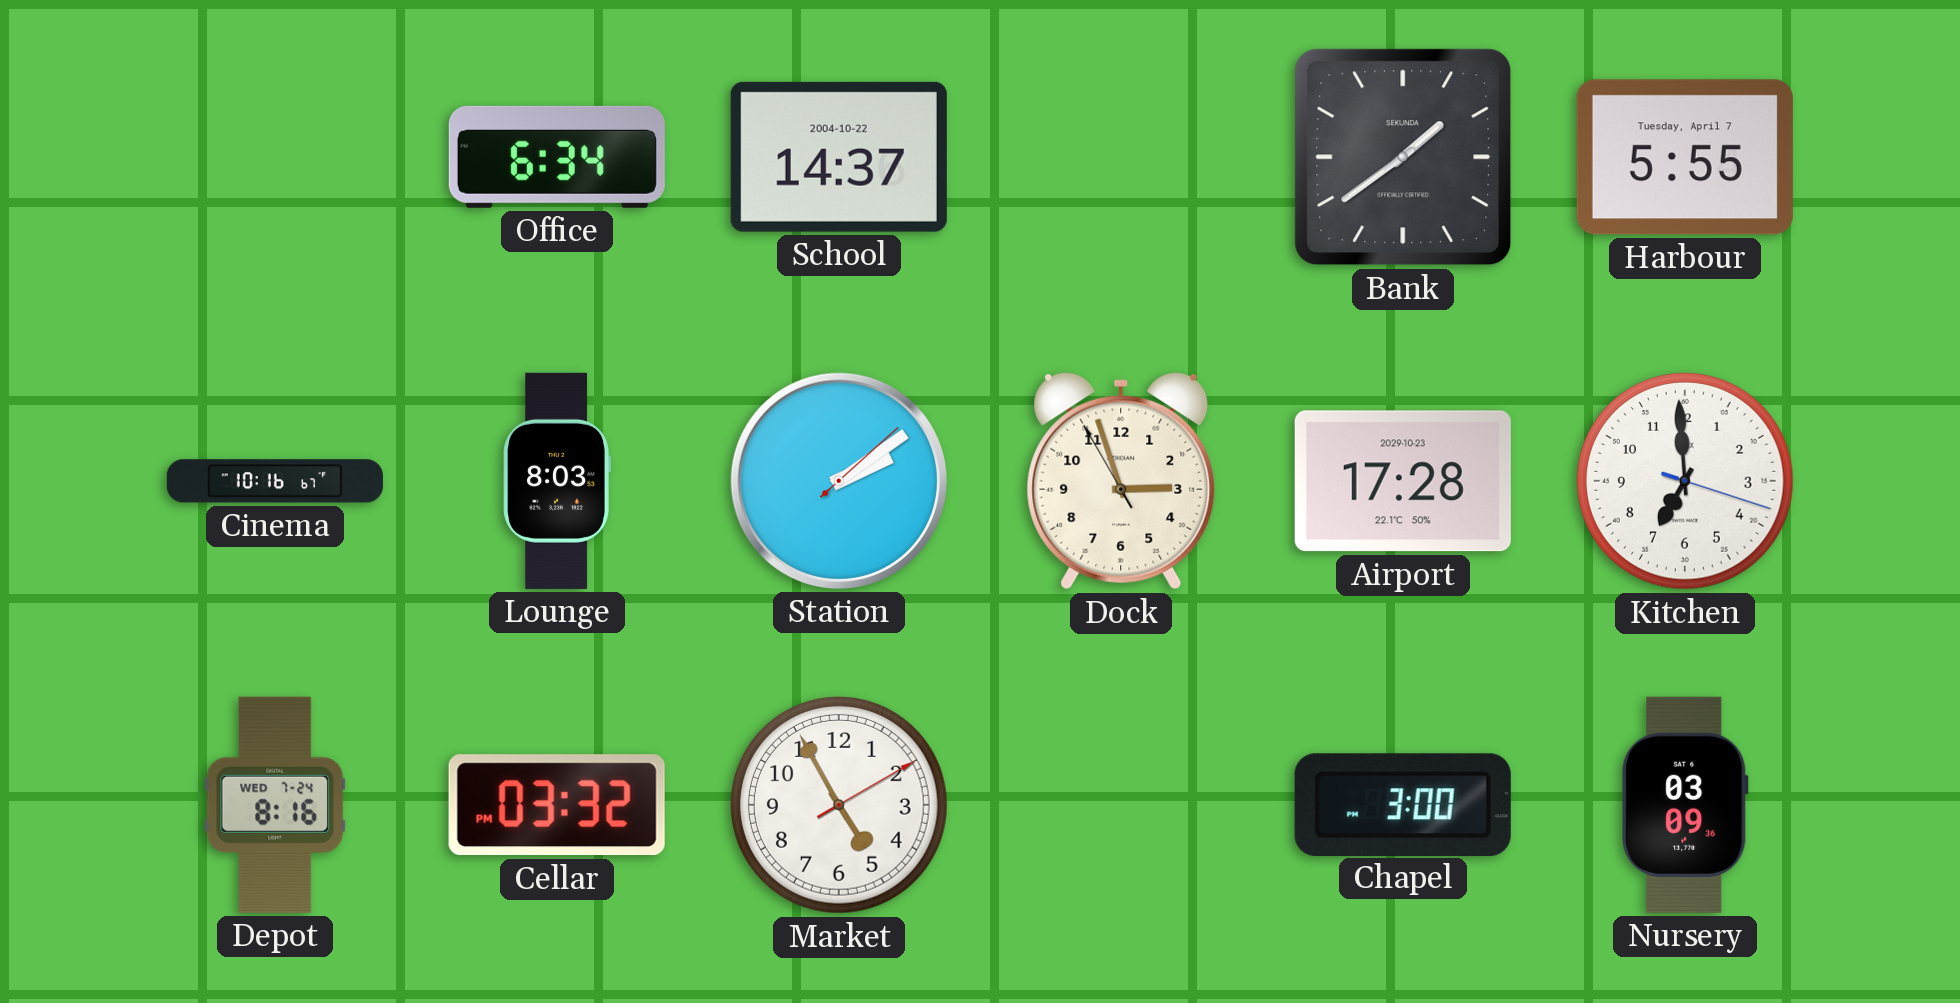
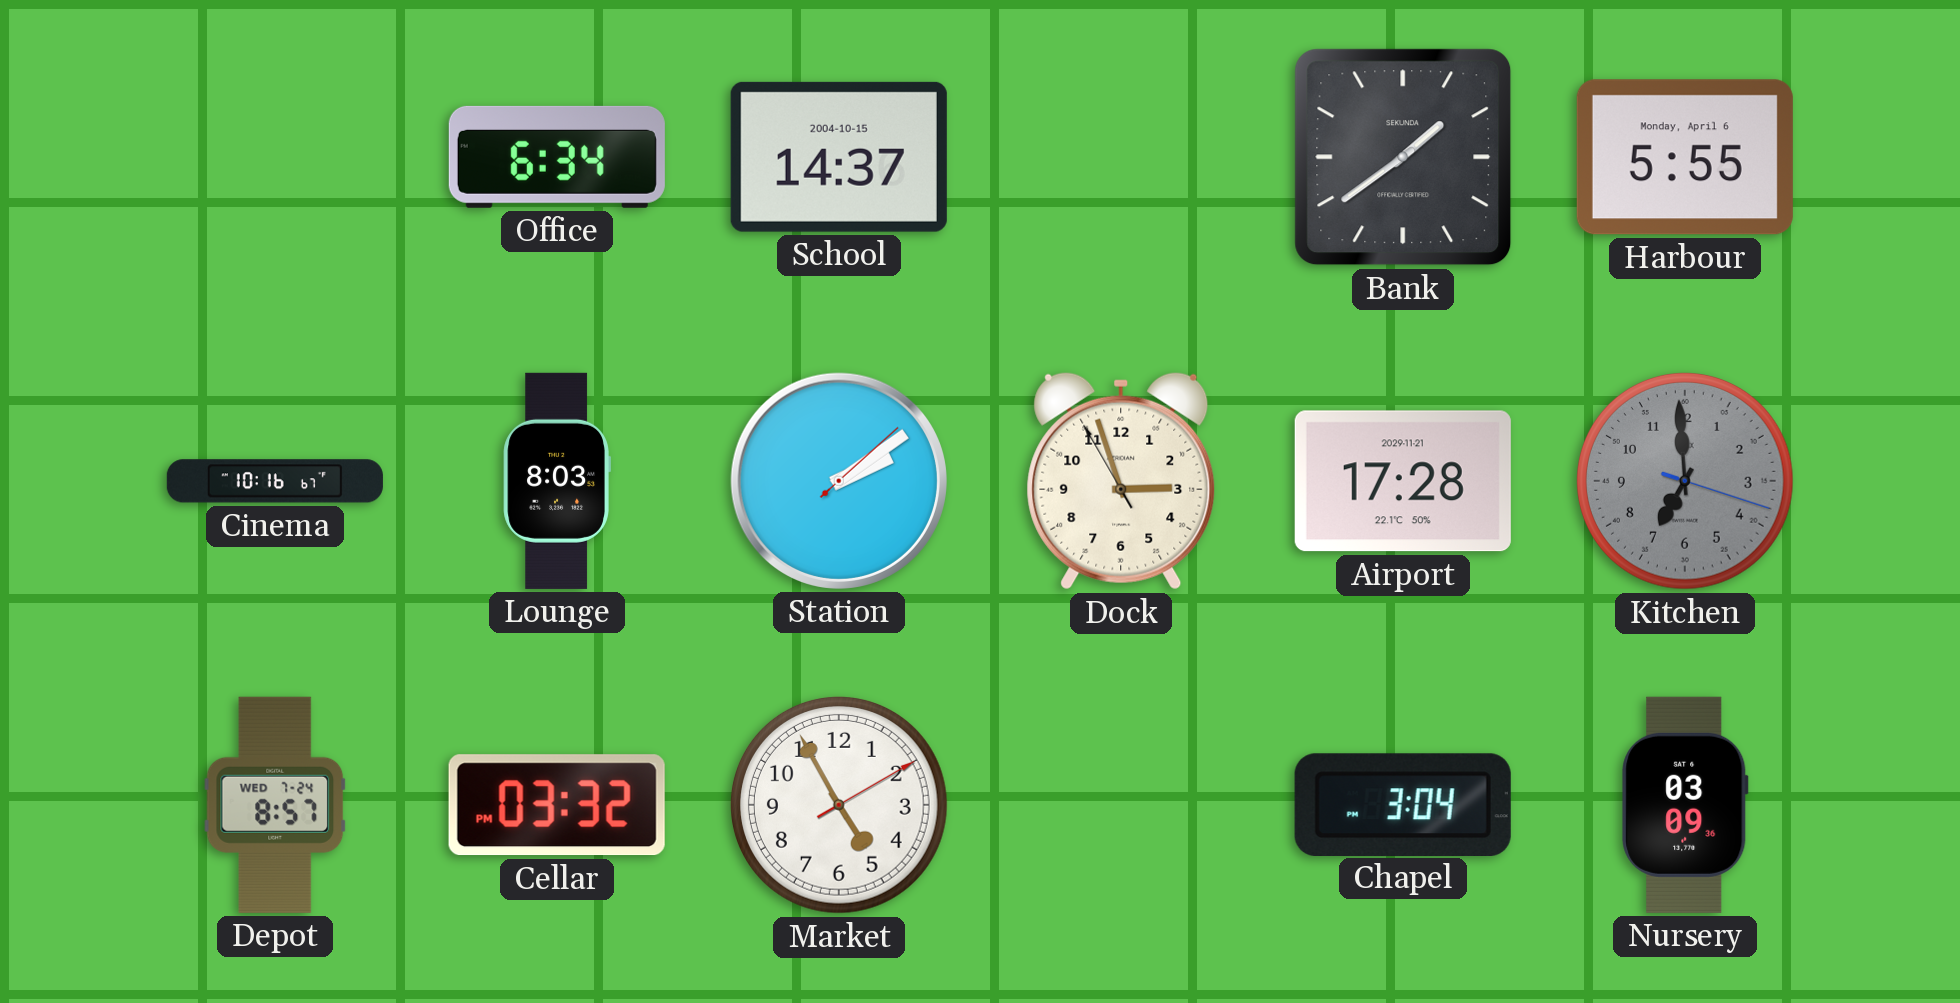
School date: 2004-10-22 -> 2004-10-15 (839, 157)
Harbour date: Tuesday, April 7 -> Monday, April 6 (1685, 157)
Airport date: 2029-10-23 -> 2029-11-21 (1403, 481)
Kitchen dial: white -> grey (1685, 481)
Depot: 8:16 -> 8:57 (275, 805)
Chapel: 3:00 -> 3:04 (1403, 804)
